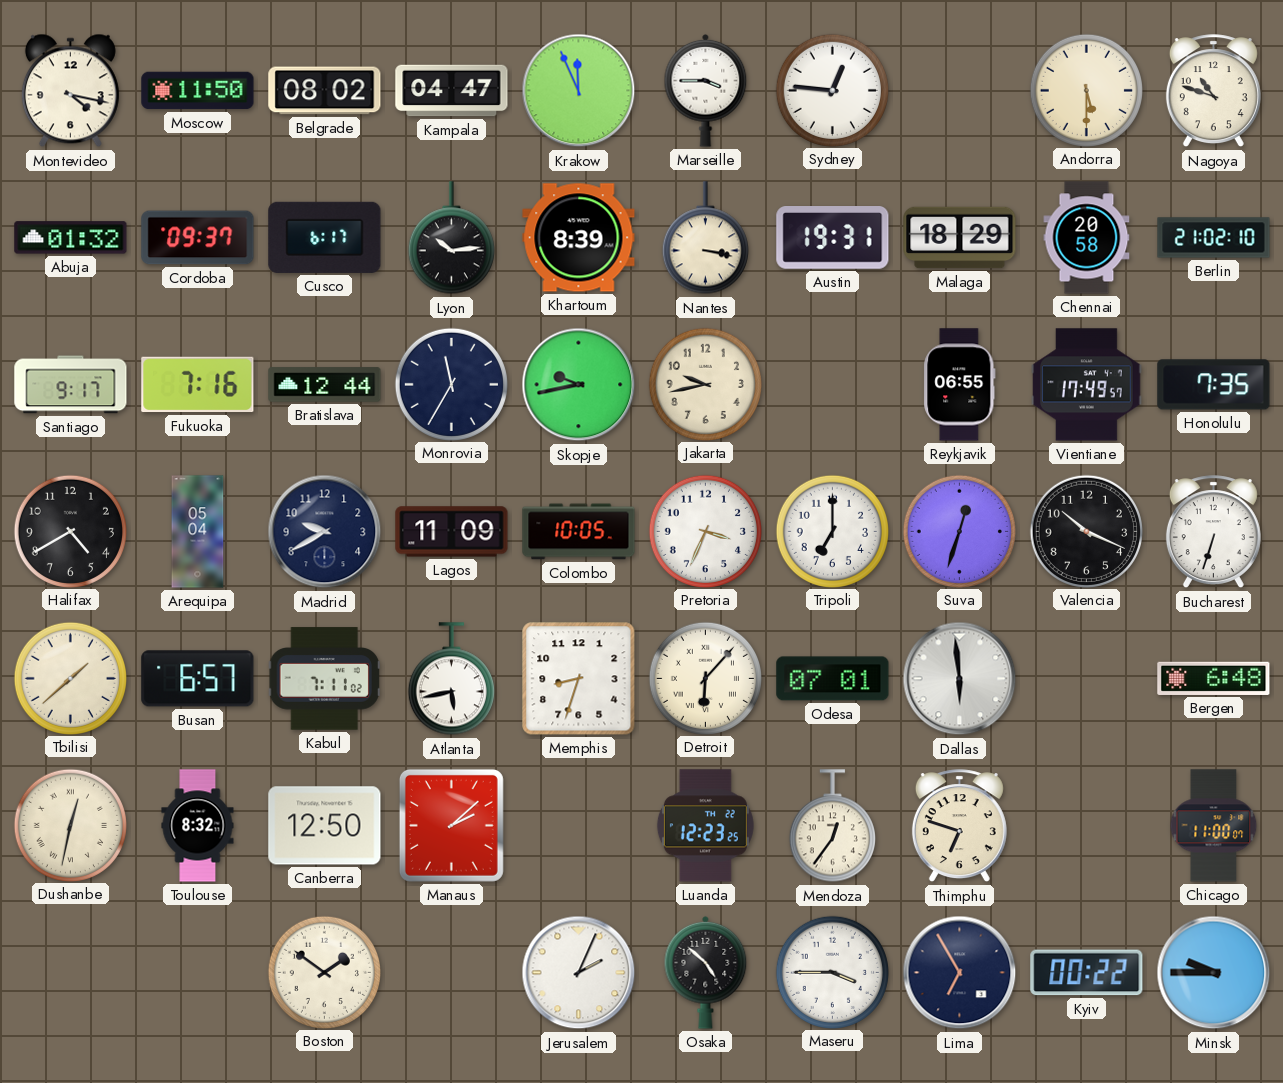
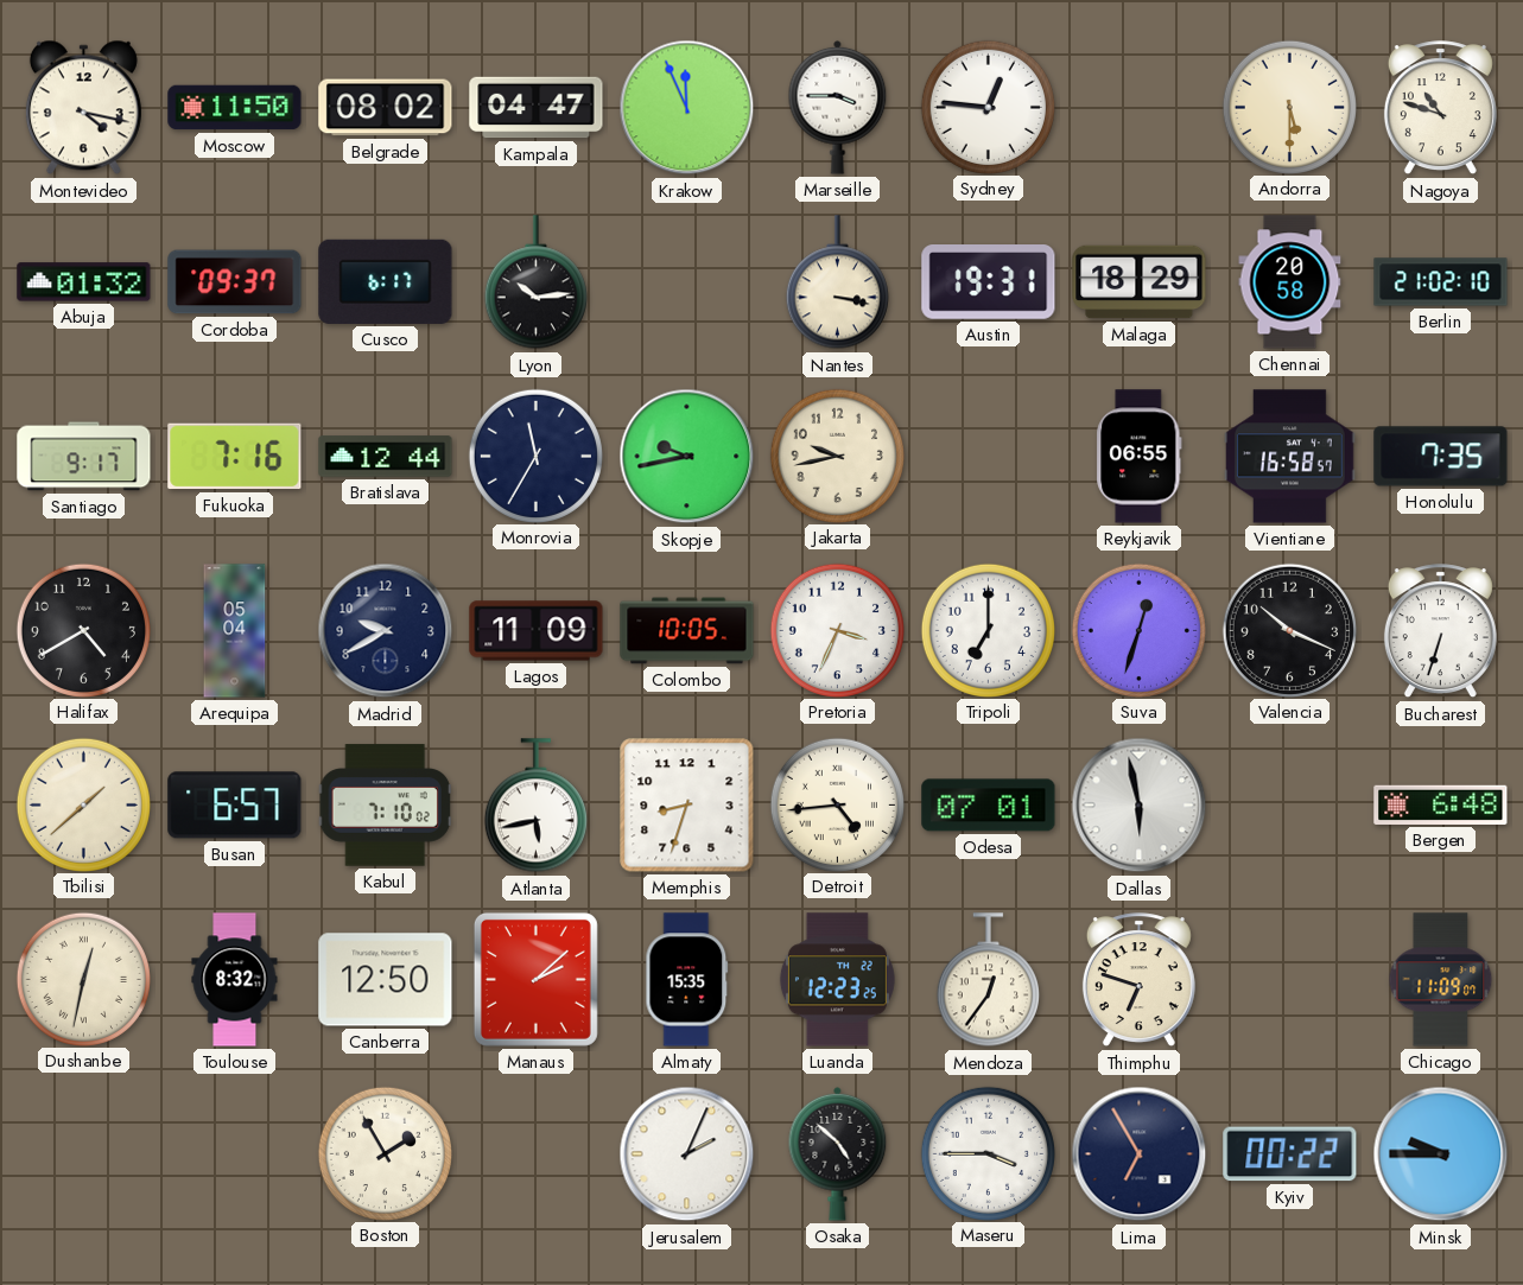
Khartoum: 8:39 -> none (579, 238)
Vientiane: 17:49 -> 16:58 (1290, 457)
Kabul: 7:11 -> 7:10 (385, 806)
Detroit: 6:07 -> 4:44 (837, 804)
Dallas: 5:59 -> 5:58 (1140, 806)
Almaty: none -> 15:35 (687, 980)
Chicago: 11:00 -> 11:09 (1441, 980)
Boston: 1:51 -> 1:55 (385, 1153)
